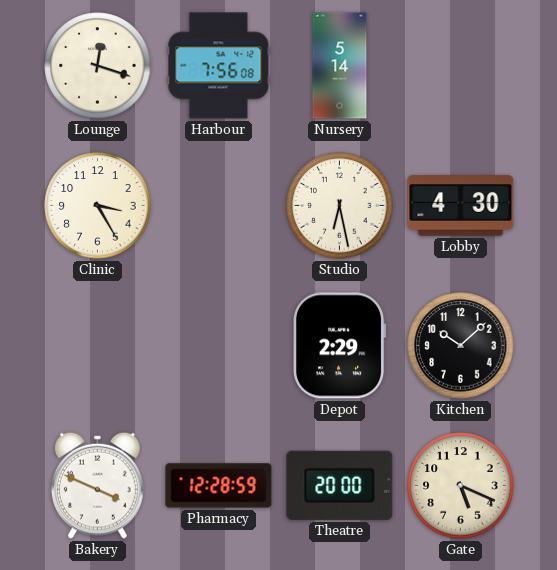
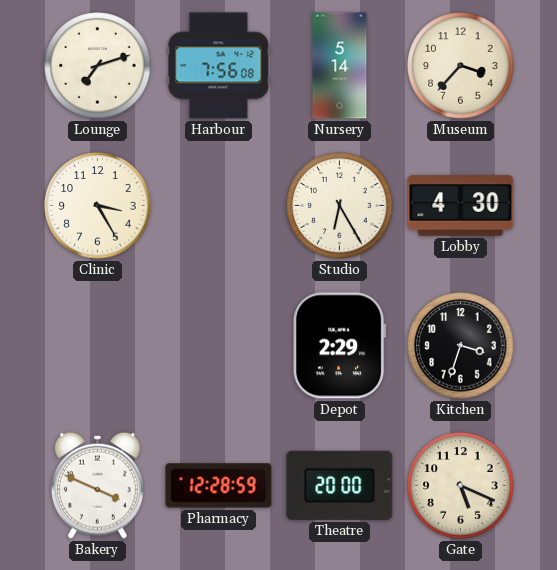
Lounge: 12:18 -> 7:12 (98, 66)
Museum: none -> 3:37 (461, 66)
Studio: 6:28 -> 6:25 (340, 206)
Kitchen: 10:08 -> 3:33 (461, 346)
